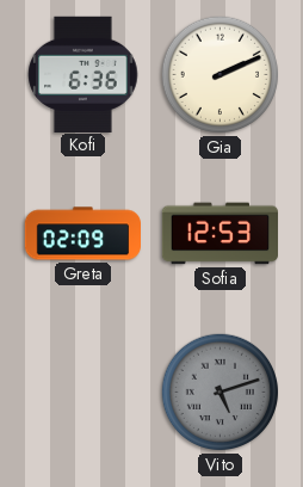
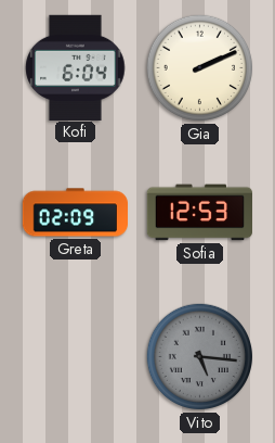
Kofi: 6:36 -> 6:04 (76, 67)
Vito: 5:12 -> 5:16 (200, 357)
